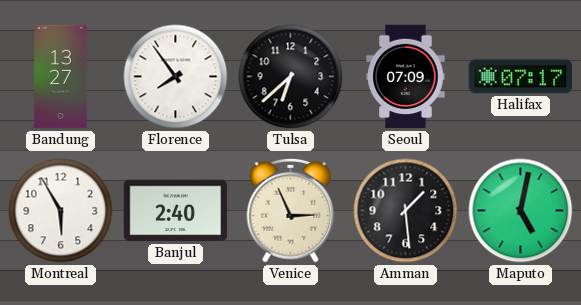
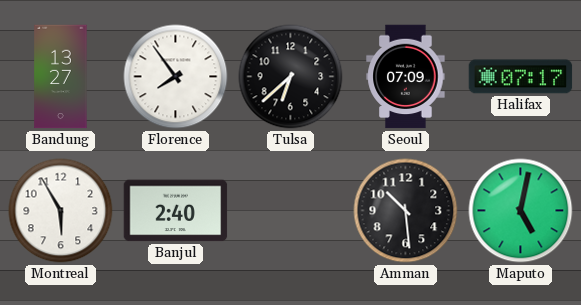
Venice: 2:56 -> none (291, 210)
Amman: 1:29 -> 10:29 (406, 211)
